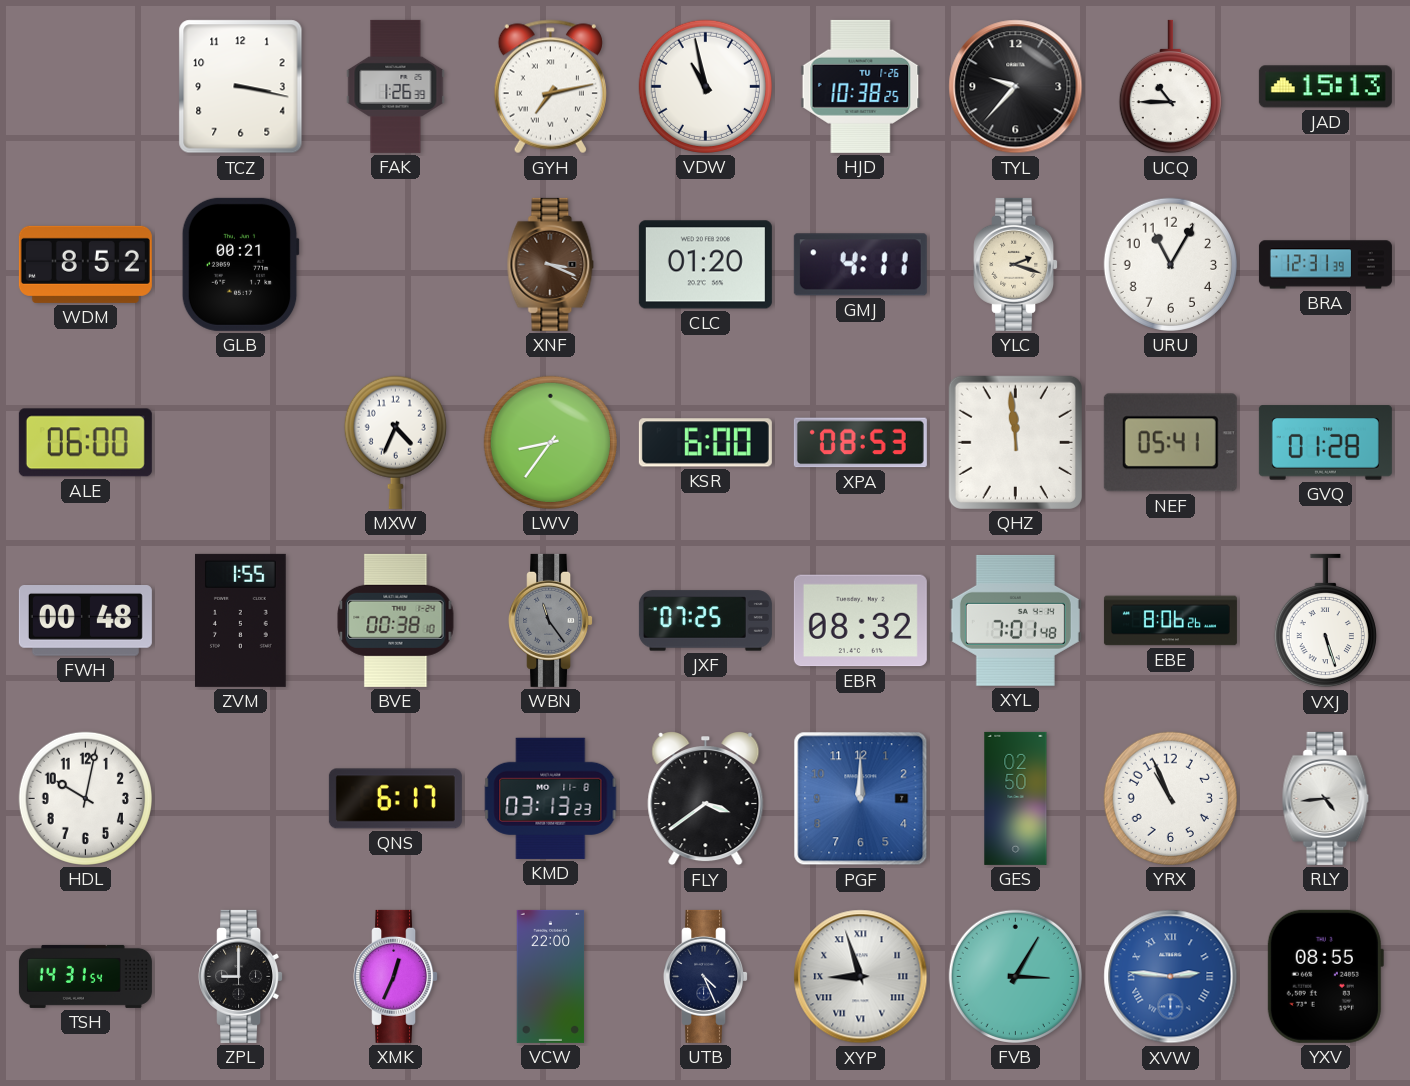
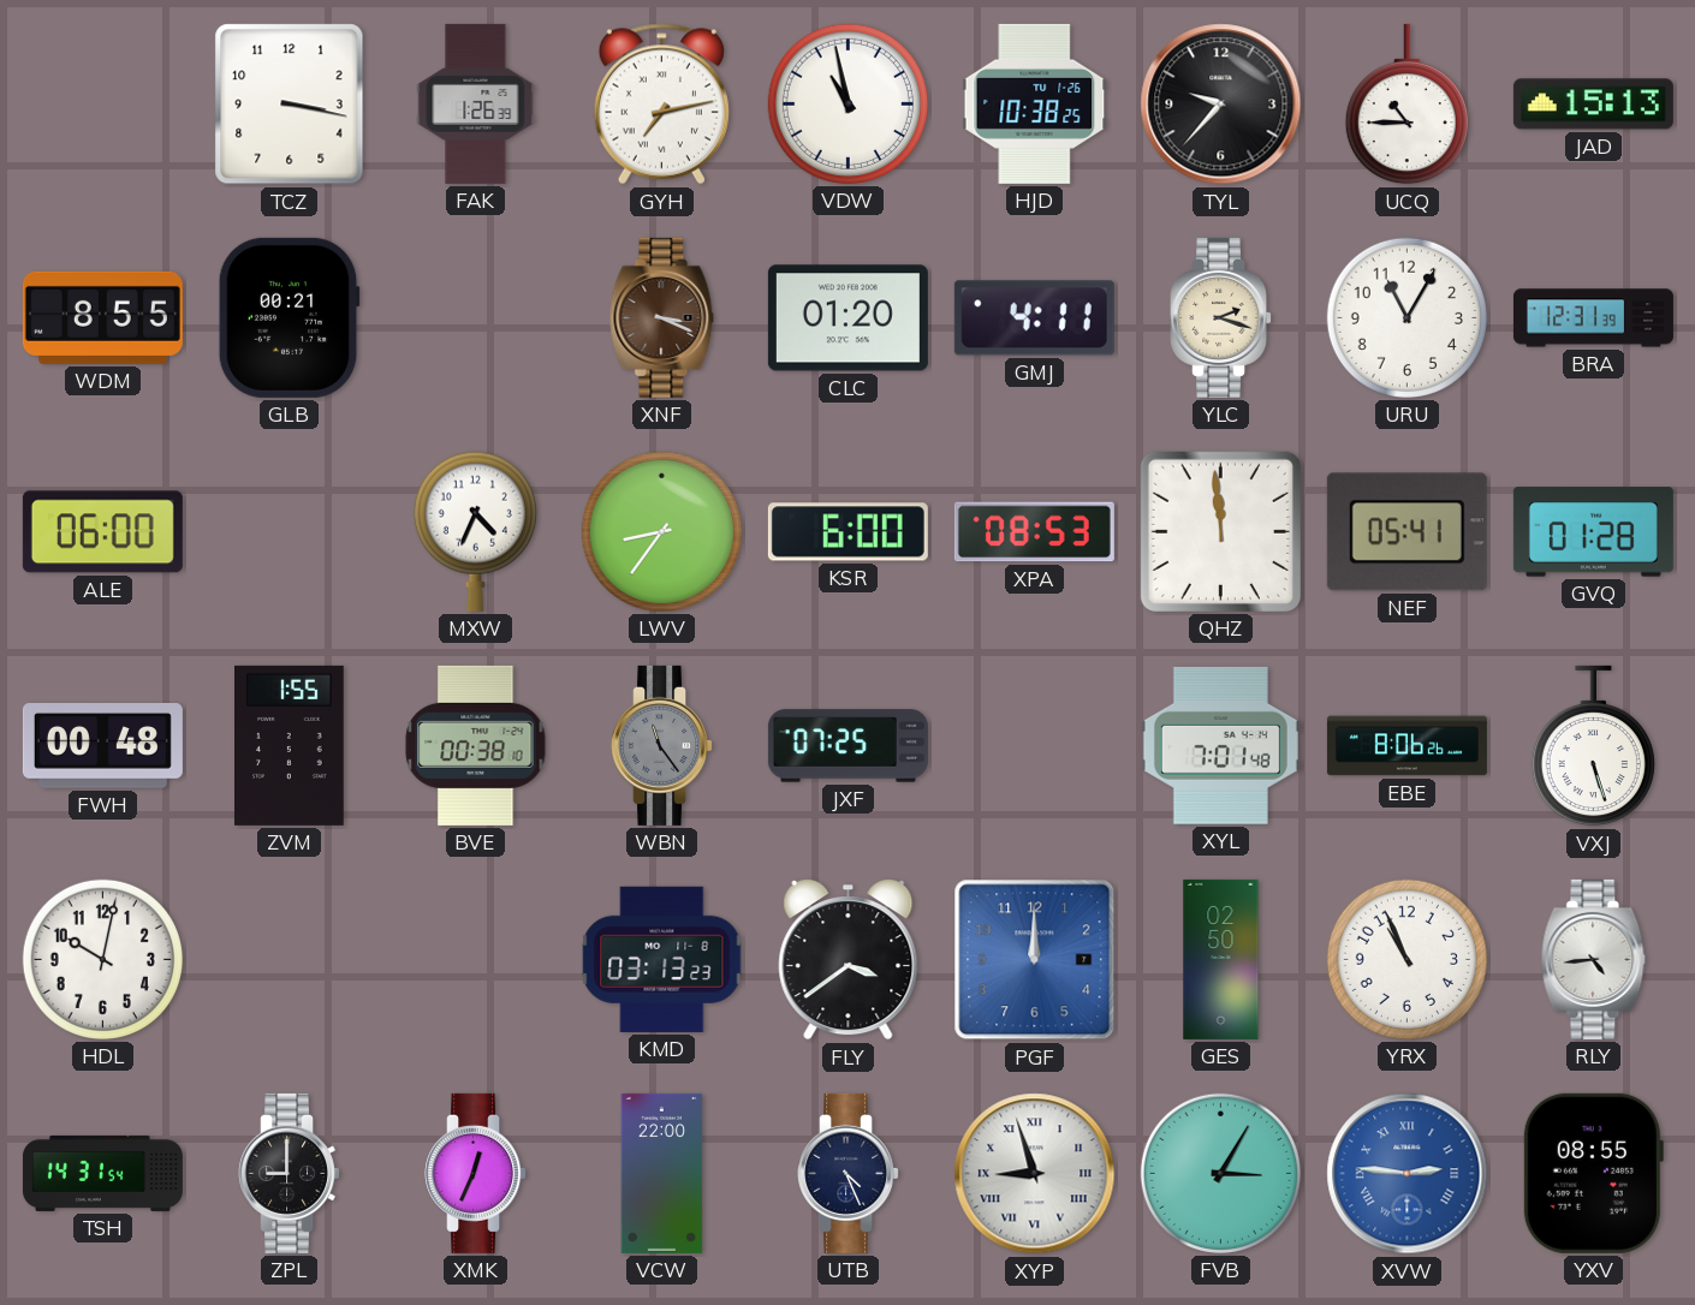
WDM: 8:52 -> 8:55 (102, 317)
EBR: 08:32 -> none (860, 621)
QNS: 6:17 -> none (395, 799)
